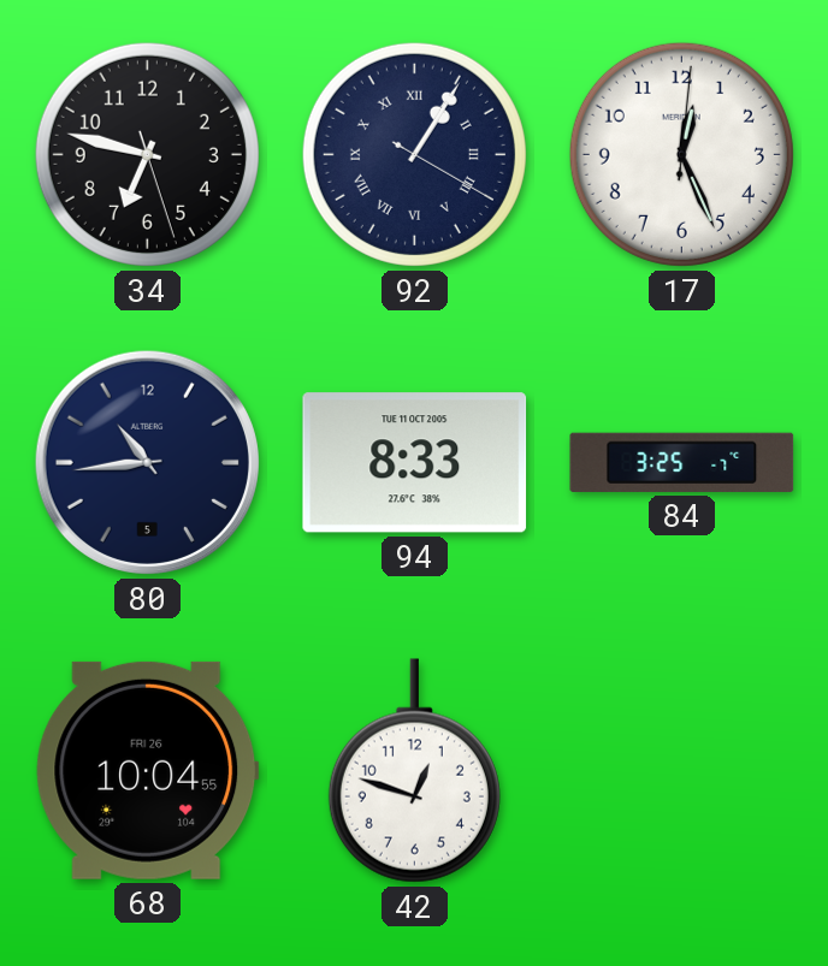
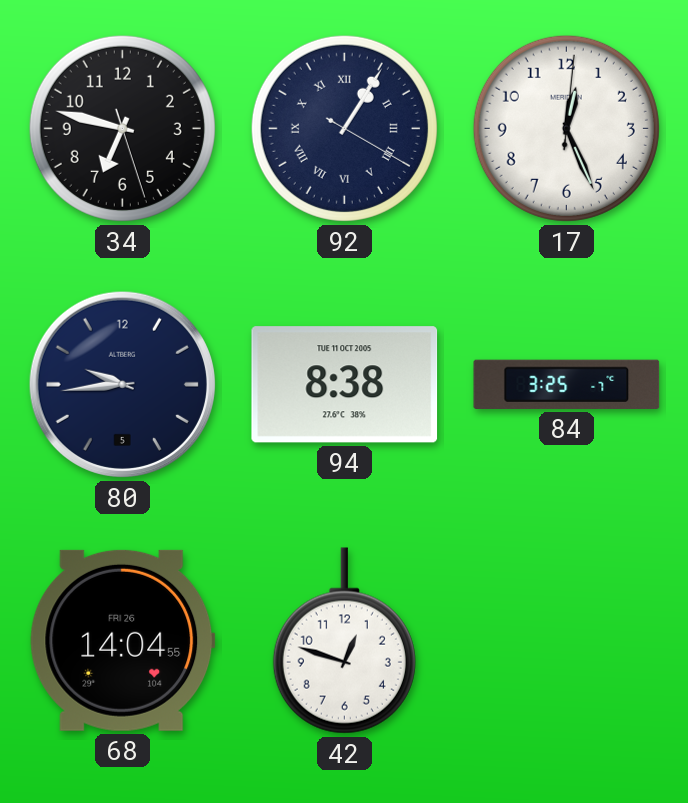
80: 10:44 -> 9:44 (122, 384)
94: 8:33 -> 8:38 (345, 385)
68: 10:04 -> 14:04 (123, 640)
